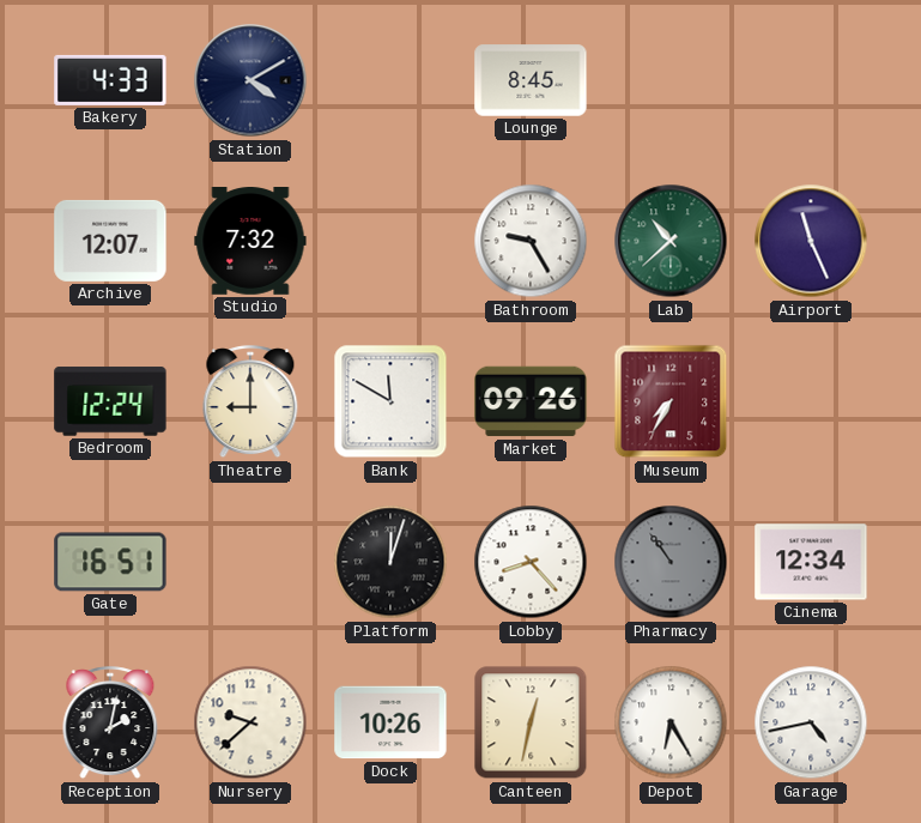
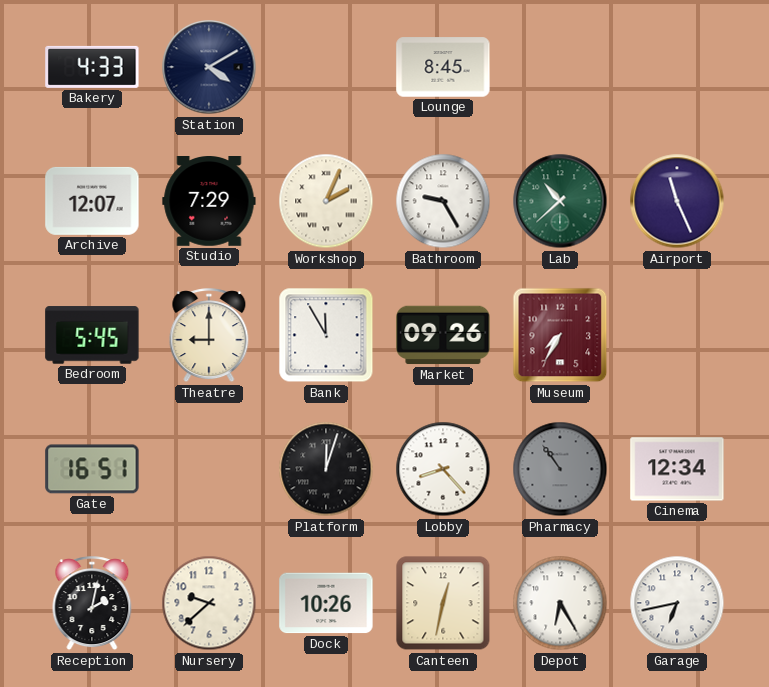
Studio: 7:32 -> 7:29 (209, 202)
Workshop: none -> 2:04 (326, 201)
Bedroom: 12:24 -> 5:45 (92, 335)
Bank: 11:50 -> 11:55 (326, 335)
Garage: 4:43 -> 6:43 (677, 603)
